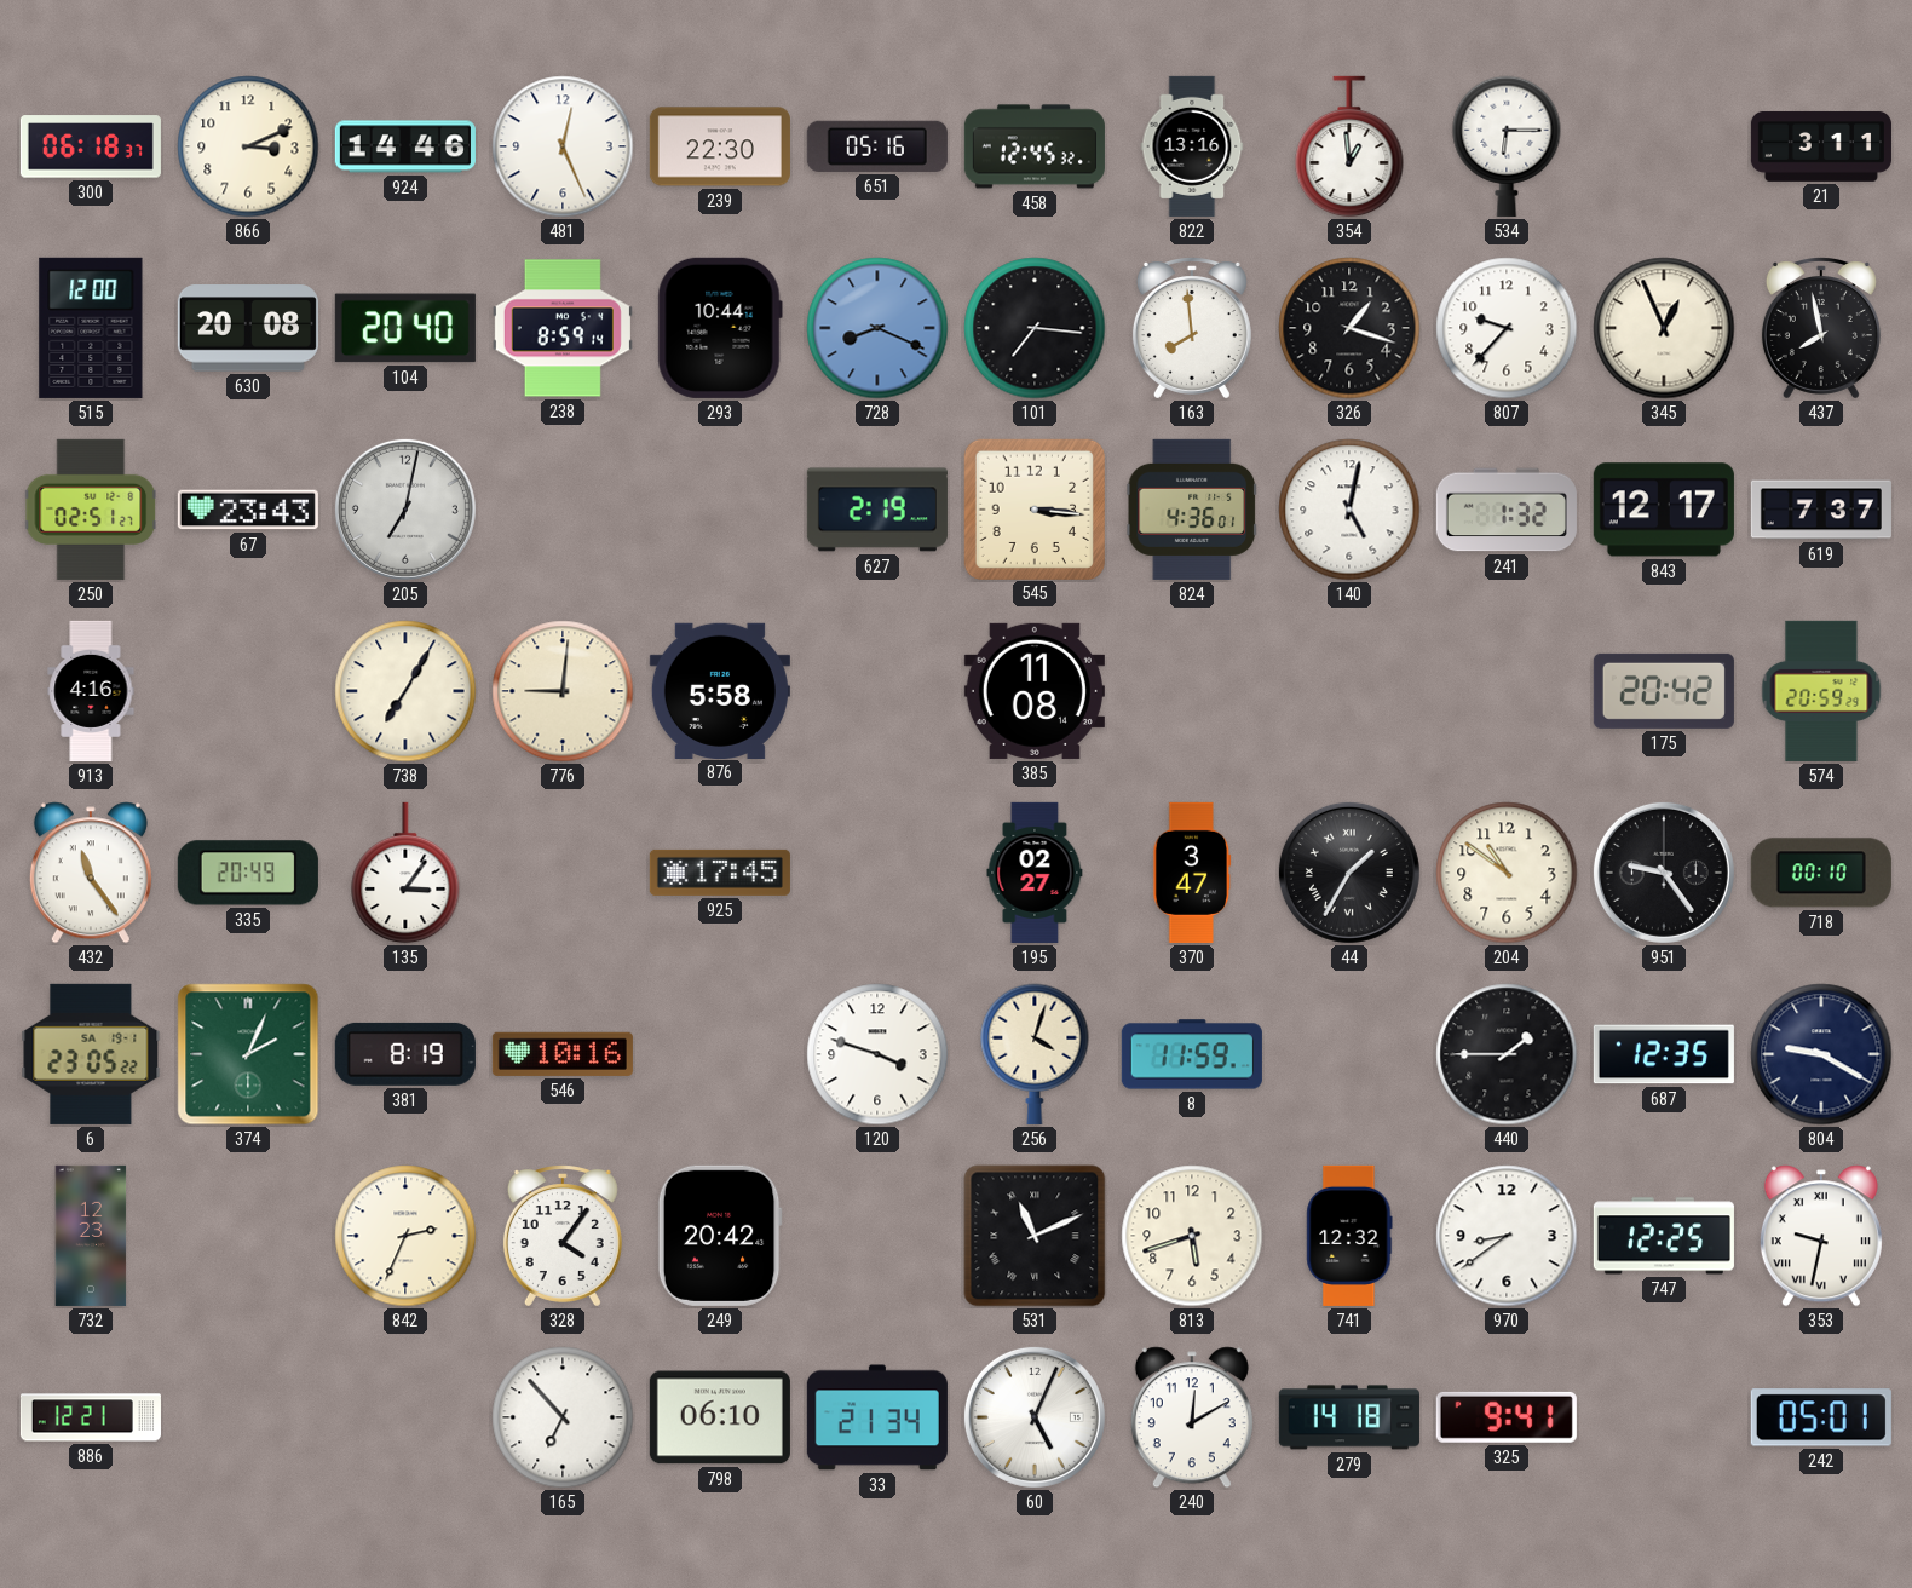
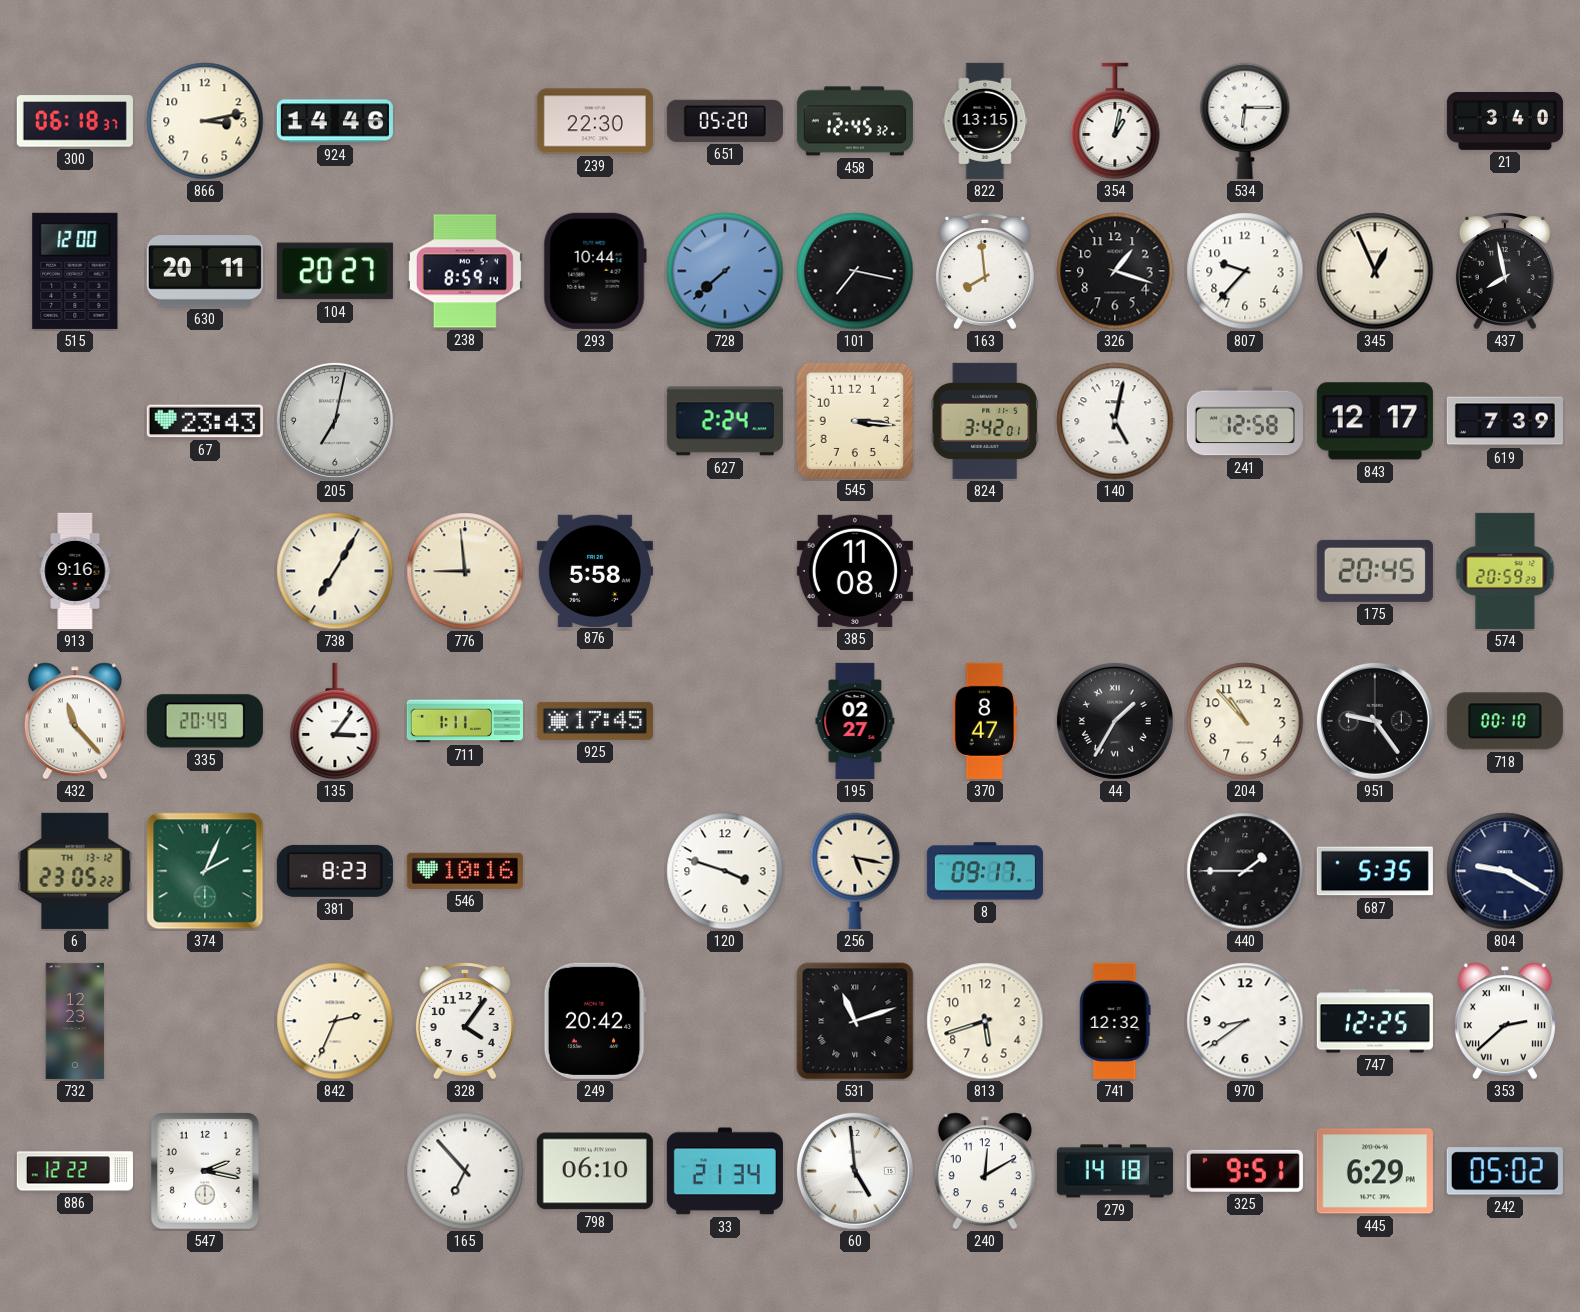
866: 3:11 -> 3:13 (205, 121)
481: 12:26 -> none (563, 146)
651: 05:16 -> 05:20 (725, 121)
822: 13:16 -> 13:15 (985, 121)
354: 12:59 -> 1:02 (1115, 121)
21: 3:11 -> 3:40 (1505, 121)
630: 20:08 -> 20:11 (205, 271)
104: 20:40 -> 20:27 (335, 271)
728: 8:19 -> 7:38 (725, 271)
101: 7:16 -> 7:17 (855, 271)
250: 02:51 -> none (92, 510)
627: 2:19 -> 2:24 (725, 421)
824: 4:36 -> 3:42 (984, 421)
241: 1:32 -> 12:58 (1245, 421)
619: 7:37 -> 7:39 (1505, 421)
913: 4:16 -> 9:16 (75, 571)
776: 9:01 -> 8:59 (465, 571)
175: 20:42 -> 20:45 (1375, 571)
432: 11:24 -> 11:23 (75, 721)
711: none -> 1:11 (465, 721)
370: 3:47 -> 8:47 (985, 721)
204: 10:51 -> 10:53 (1245, 721)
6 date: SA 19-1 -> TH 13-12 (75, 871)
381: 8:19 -> 8:23 (335, 871)
256: 4:03 -> 5:17 (855, 871)
8: 11:59 -> 09:17 (985, 871)
687: 12:35 -> 5:35 (1375, 871)
531: 11:11 -> 11:12 (855, 1021)
353: 9:32 -> 2:38 (1505, 1021)
886: 12:21 -> 12:22 (75, 1171)
547: none -> 2:17 (205, 1171)
60: 5:04 -> 4:59 (855, 1171)
325: 9:41 -> 9:51 (1245, 1171)
445: none -> 6:29 (1375, 1171)
242: 05:01 -> 05:02 (1505, 1171)
